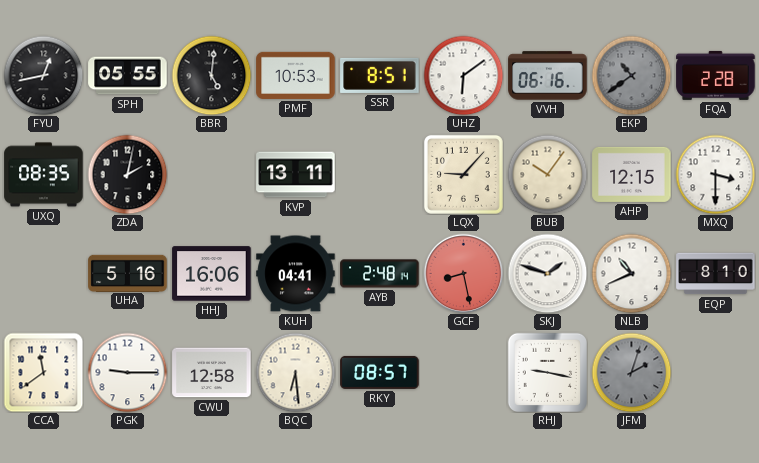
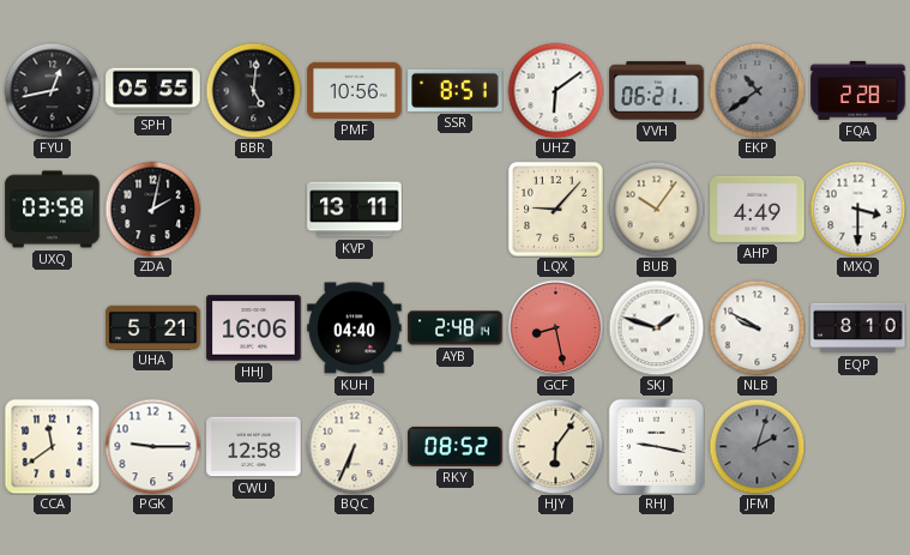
PMF: 10:53 -> 10:56 (355, 90)
VVH: 06:16 -> 06:21 (657, 91)
UXQ: 08:35 -> 03:58 (53, 210)
AHP: 12:15 -> 4:49 (758, 209)
UHA: 5:16 -> 5:21 (153, 327)
KUH: 04:41 -> 04:40 (355, 328)
NLB: 10:41 -> 9:50 (757, 327)
BQC: 6:29 -> 6:34 (354, 446)
RKY: 08:57 -> 08:52 (456, 446)
HJY: none -> 6:06 (555, 446)
